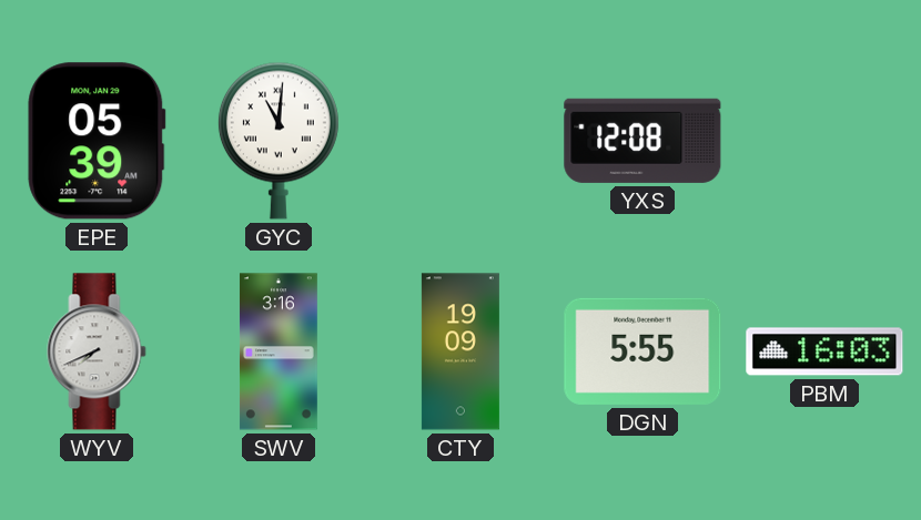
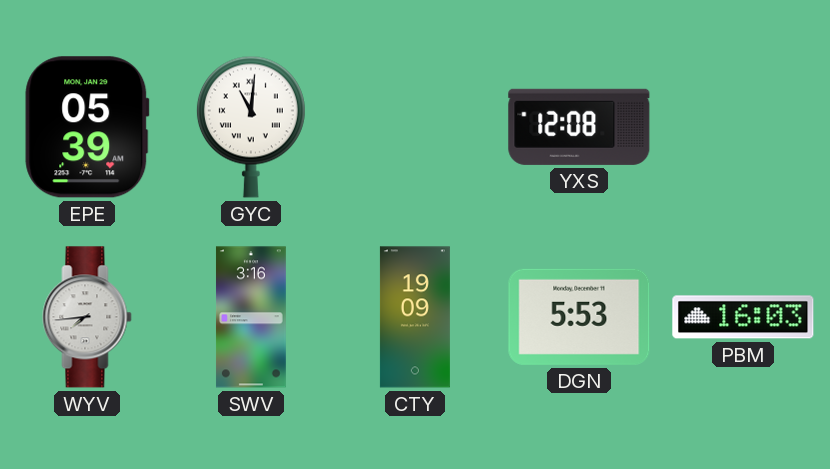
WYV: 7:41 -> 7:44 (87, 317)
DGN: 5:55 -> 5:53 (579, 317)
